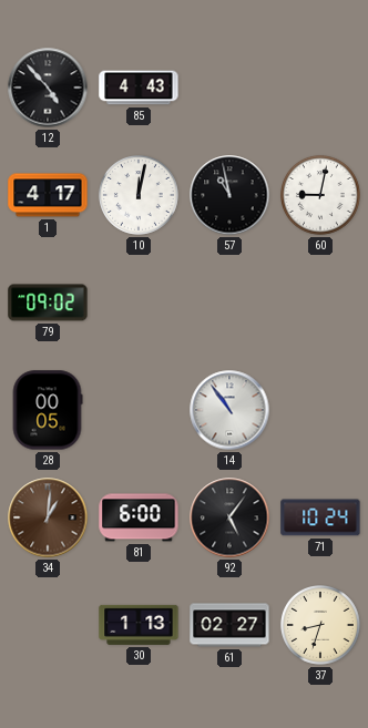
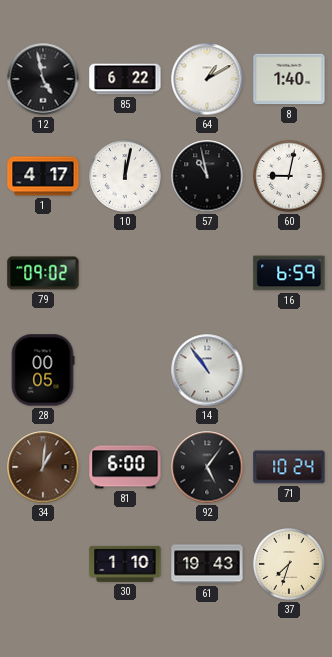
12: 4:53 -> 4:58 (43, 79)
85: 4:43 -> 6:22 (125, 79)
64: none -> 1:10 (207, 79)
8: none -> 1:40 (289, 79)
16: none -> 6:59 (289, 273)
30: 1:13 -> 1:10 (125, 564)
61: 02:27 -> 19:43 (207, 564)
37: 8:33 -> 7:33 (290, 565)
